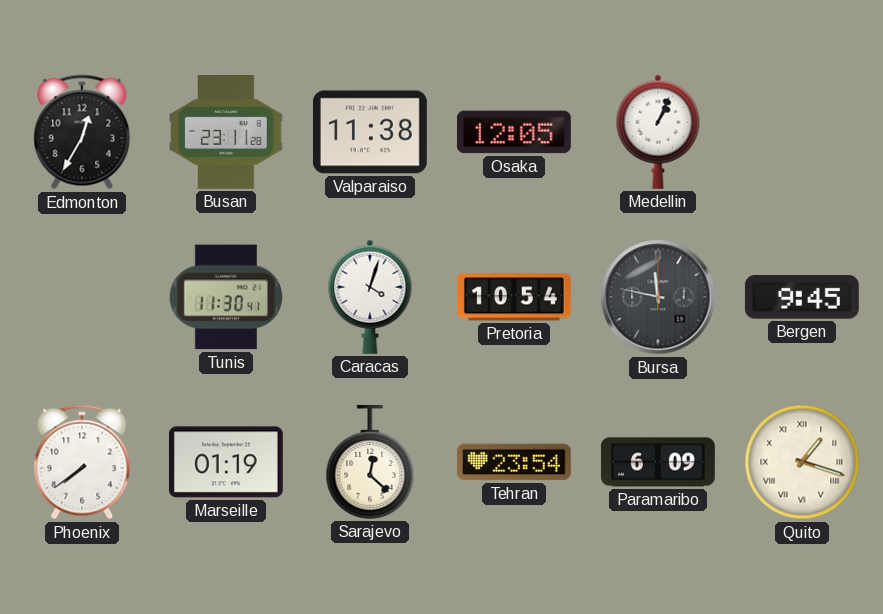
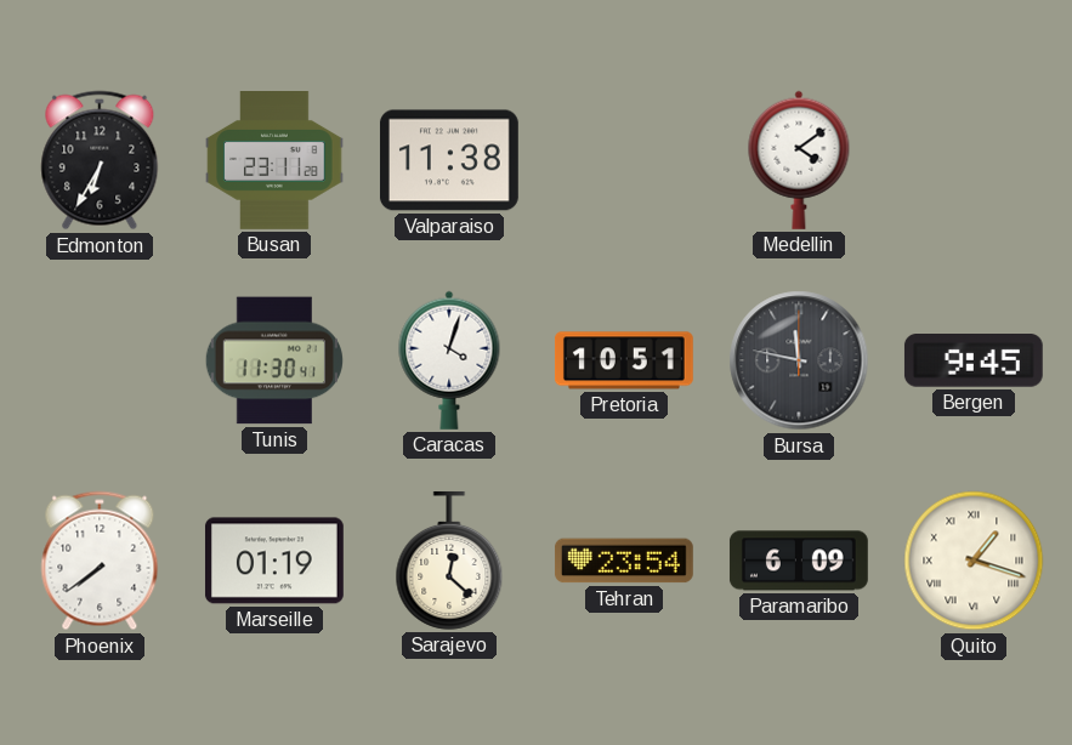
Edmonton: 12:35 -> 6:35 (100, 160)
Osaka: 12:05 -> none (514, 132)
Medellin: 1:04 -> 4:09 (799, 160)
Pretoria: 10:54 -> 10:51 (624, 360)
